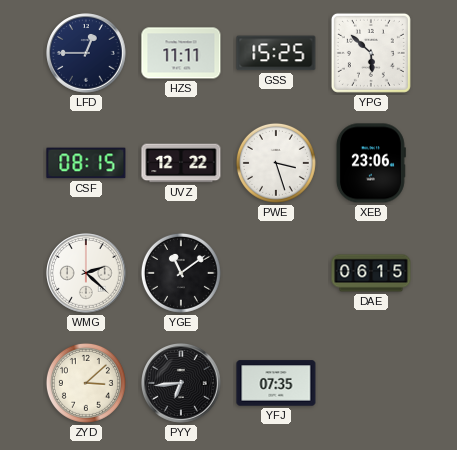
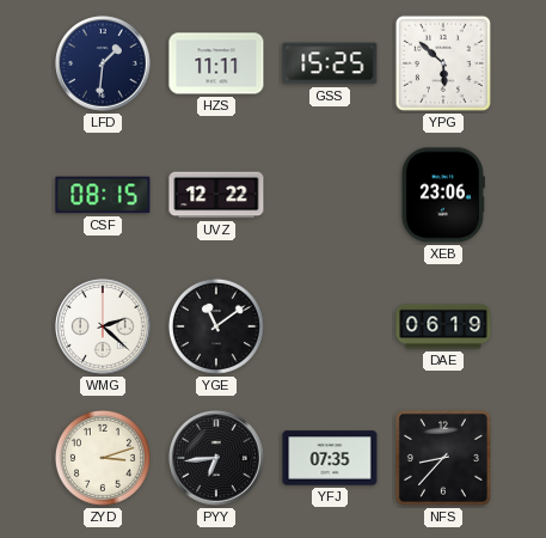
LFD: 12:45 -> 1:31 (103, 63)
PWE: 3:27 -> none (276, 163)
DAE: 06:15 -> 06:19 (443, 326)
ZYD: 3:08 -> 3:12 (103, 458)
NFS: none -> 8:37 (443, 458)
